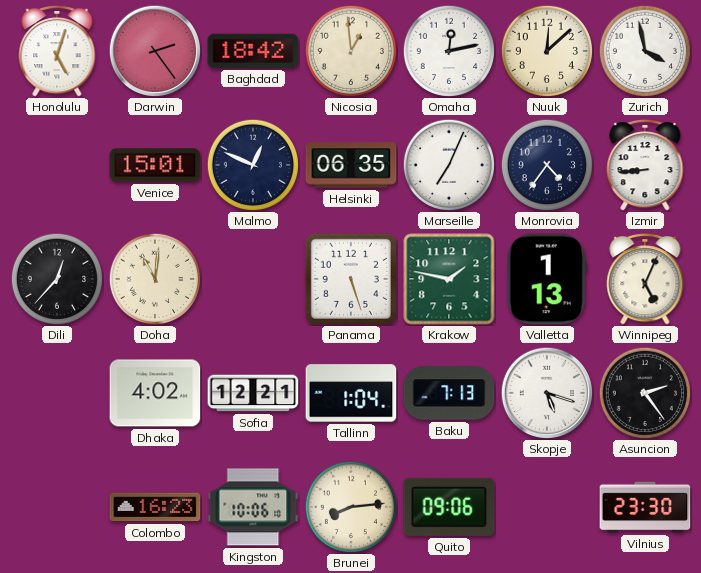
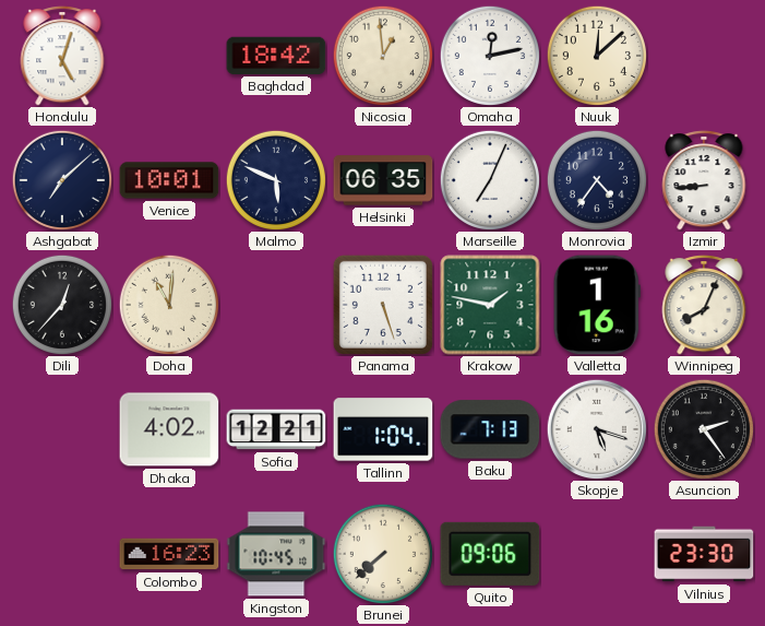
Darwin: 2:24 -> none (154, 50)
Zurich: 3:58 -> none (644, 50)
Ashgabat: none -> 7:08 (61, 179)
Venice: 15:01 -> 10:01 (169, 180)
Malmo: 12:49 -> 5:49 (275, 179)
Valletta: 1:13 -> 1:16 (597, 305)
Winnipeg: 5:04 -> 8:04 (704, 306)
Kingston: 10:06 -> 10:45 (276, 554)
Brunei: 8:14 -> 7:38 (382, 553)
